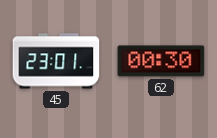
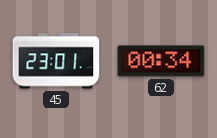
62: 00:30 -> 00:34 (161, 61)
